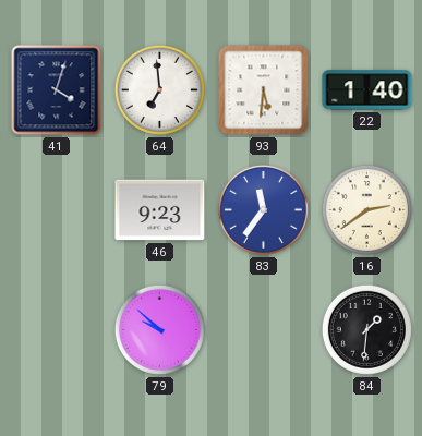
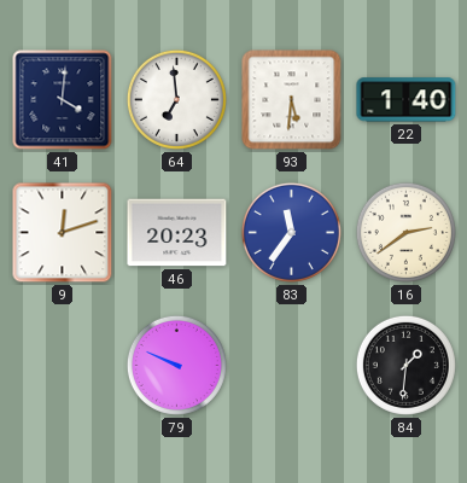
41: 4:03 -> 4:01 (63, 100)
9: none -> 12:12 (63, 233)
46: 9:23 -> 20:23 (177, 233)
79: 9:52 -> 9:49 (176, 365)
